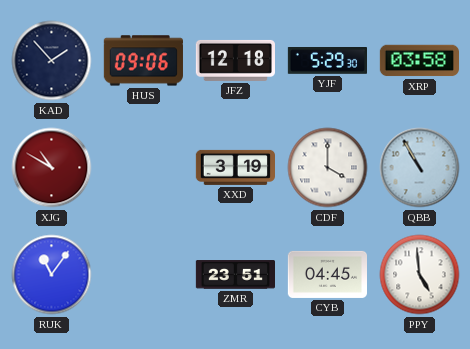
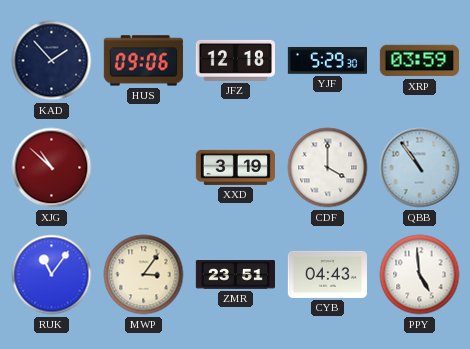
XRP: 03:58 -> 03:59 (419, 61)
XJG: 10:50 -> 10:52 (52, 168)
QBB: 10:55 -> 10:54 (420, 168)
MWP: none -> 3:06 (144, 275)
CYB: 04:45 -> 04:43 (327, 274)
